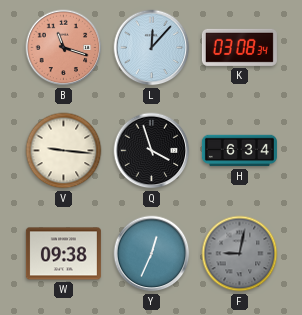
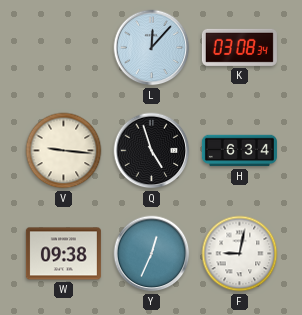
B: 11:18 -> none (64, 48)
Q: 3:57 -> 4:57 (152, 151)
F dial: grey -> white (240, 254)
